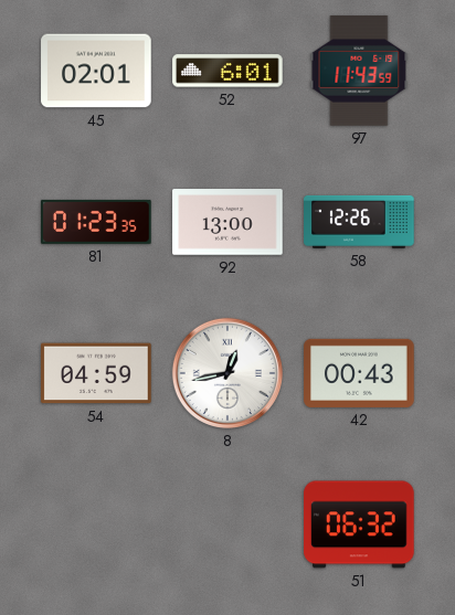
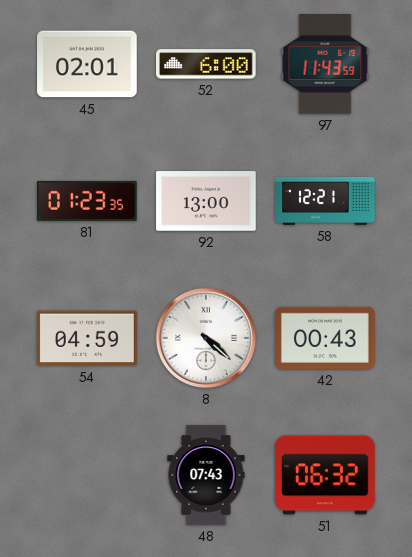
52: 6:01 -> 6:00 (206, 64)
58: 12:26 -> 12:21 (325, 201)
8: 12:43 -> 4:22 (206, 338)
48: none -> 07:43 (206, 475)
